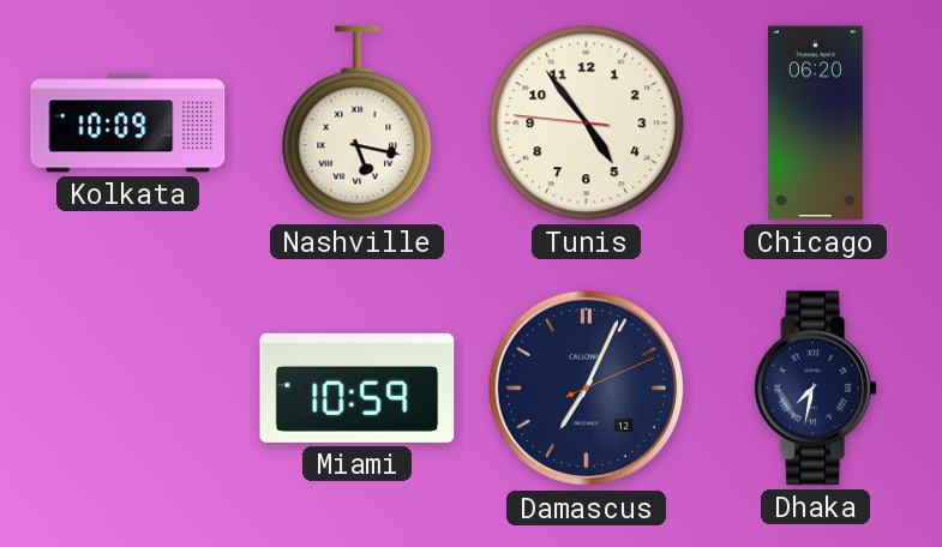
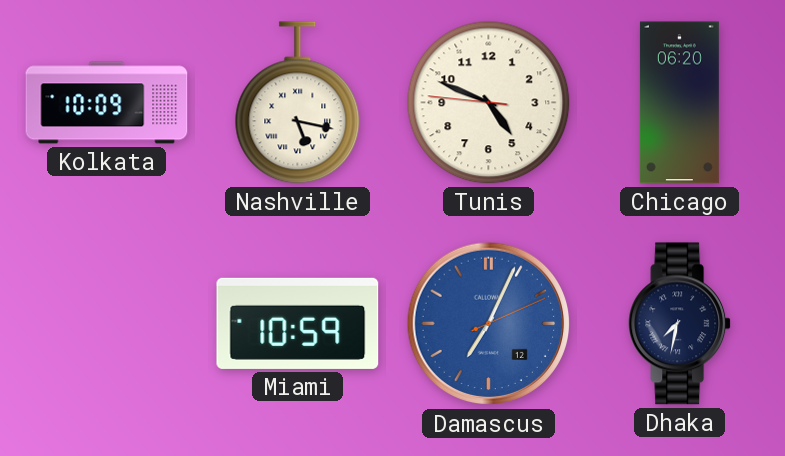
Tunis: 4:53 -> 4:48 (489, 103)
Damascus dial: navy -> blue (489, 324)
